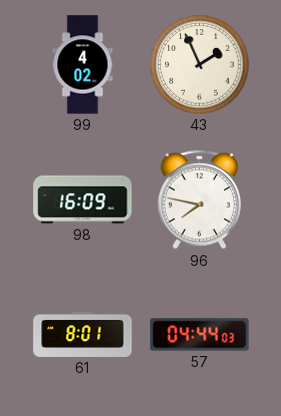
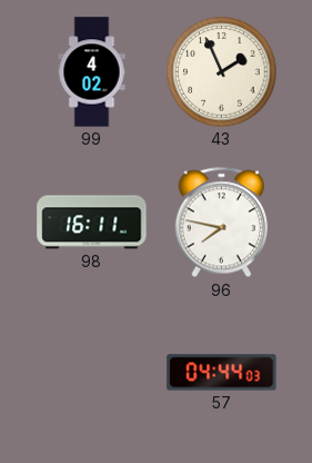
98: 16:09 -> 16:11 (92, 223)
61: 8:01 -> none (83, 334)
